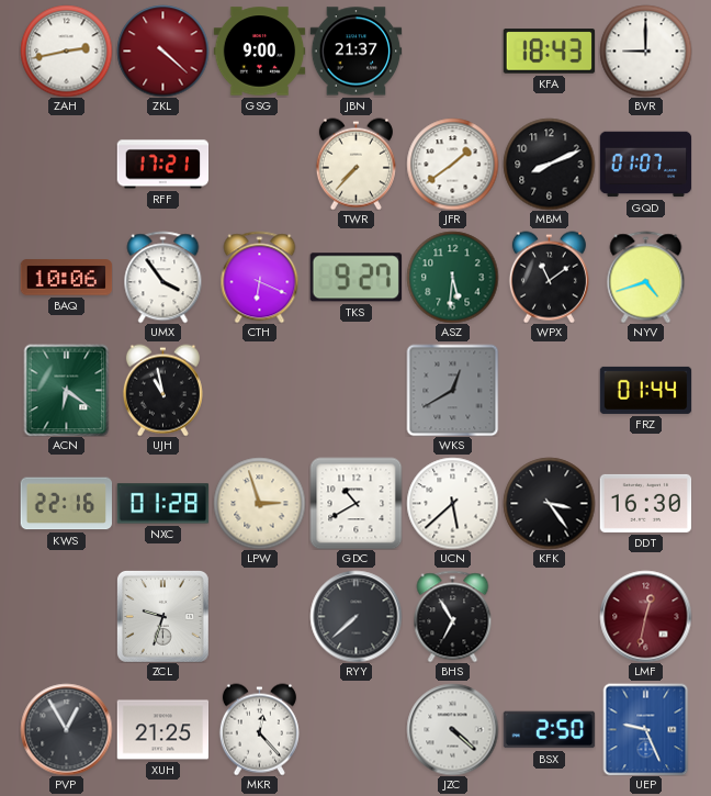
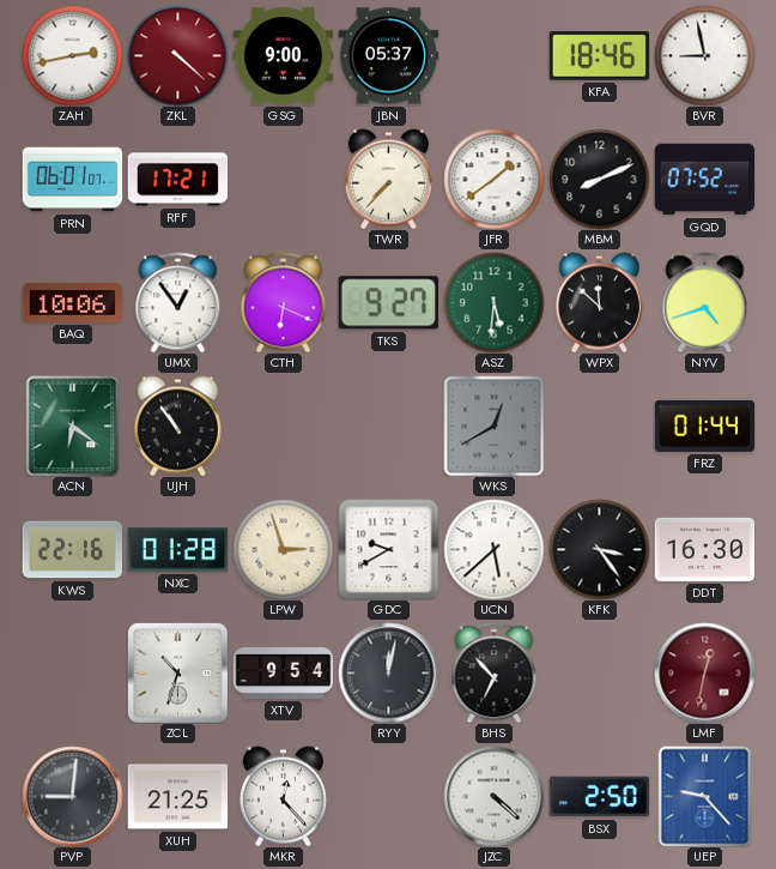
JBN: 21:37 -> 05:37 (388, 56)
KFA: 18:43 -> 18:46 (599, 56)
BVR: 9:00 -> 8:58 (704, 55)
PRN: none -> 06:01 (72, 180)
GQD: 01:07 -> 07:52 (704, 180)
UMX: 3:54 -> 12:54 (178, 302)
WPX: 11:09 -> 11:52 (599, 302)
UJH: 10:58 -> 10:54 (177, 426)
GDC: 10:40 -> 9:40 (388, 549)
ZCL: 9:33 -> 10:33 (177, 672)
XTV: none -> 9:54 (283, 674)
RYY: 7:38 -> 12:02 (388, 672)
BHS: 6:55 -> 6:53 (495, 672)
PVP: 12:55 -> 9:01 (72, 796)
UEP: 9:26 -> 9:23 (705, 796)
